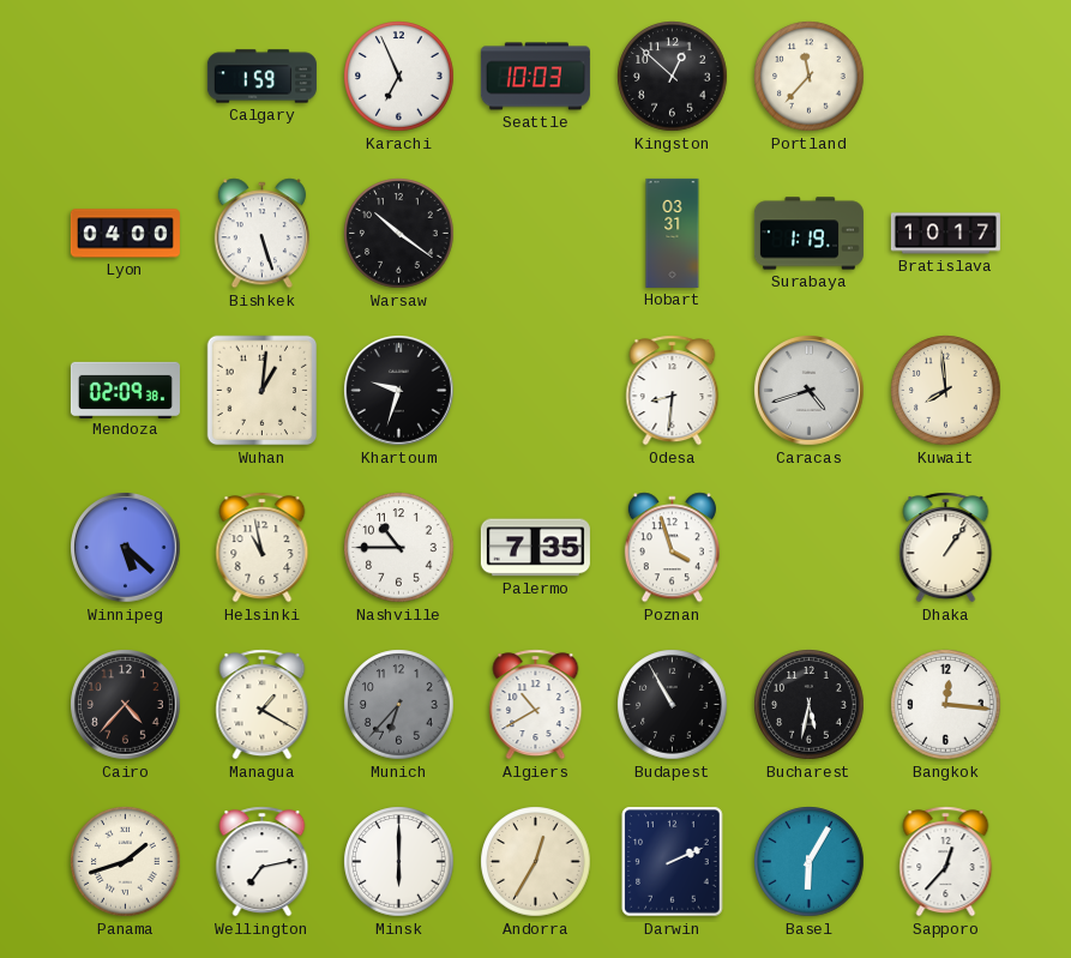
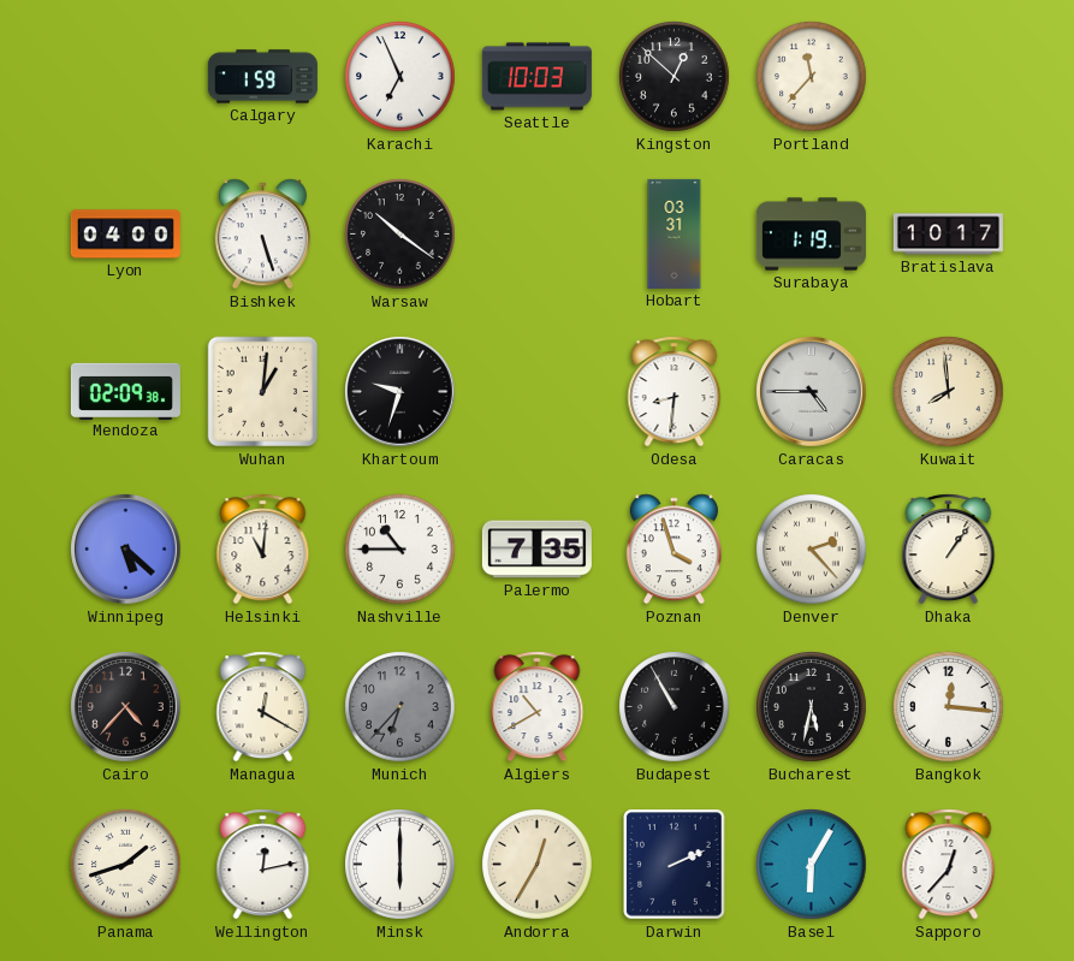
Caracas: 4:42 -> 4:45 (812, 392)
Helsinki: 10:58 -> 11:01 (263, 550)
Denver: none -> 2:23 (812, 550)
Managua: 1:20 -> 12:20 (263, 707)
Wellington: 7:13 -> 12:13 (263, 865)
